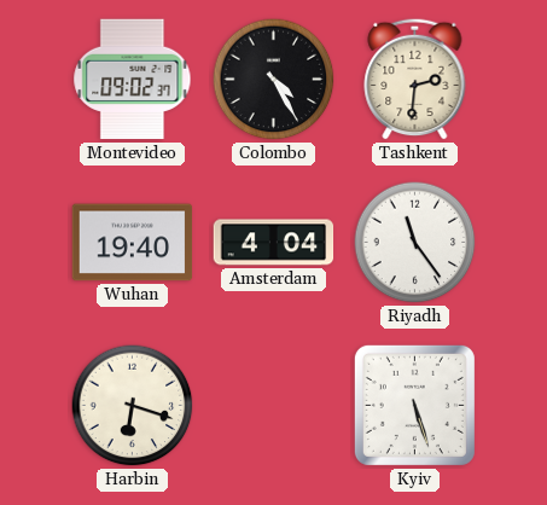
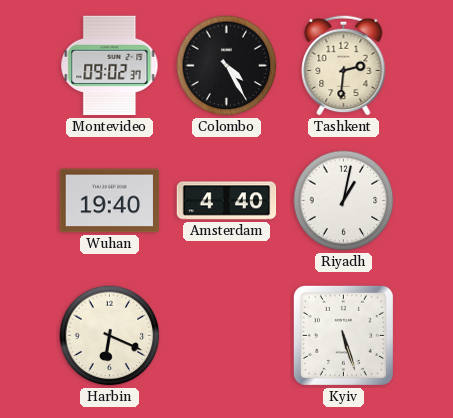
Amsterdam: 4:04 -> 4:40 (227, 201)
Riyadh: 11:24 -> 1:02 (344, 201)
Harbin: 6:18 -> 6:19 (110, 336)
